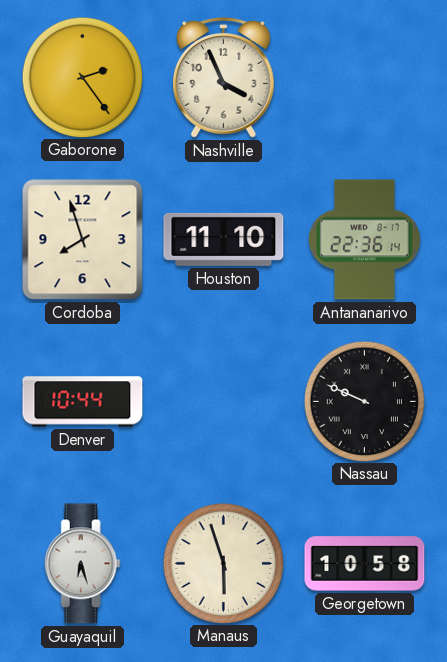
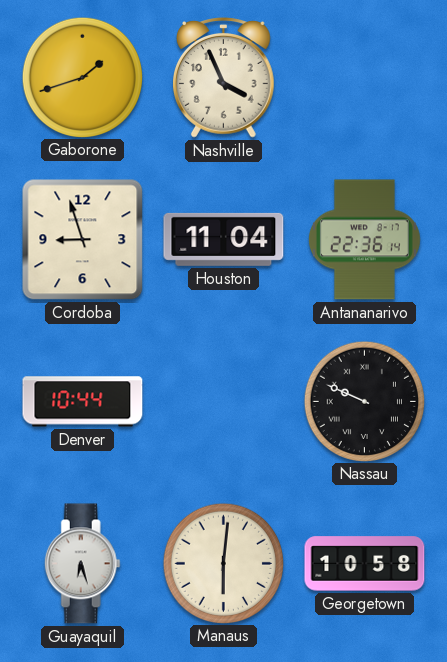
Gaborone: 2:24 -> 1:42 (82, 77)
Cordoba: 7:57 -> 8:57 (83, 240)
Houston: 11:10 -> 11:04 (224, 239)
Manaus: 5:57 -> 6:01 (223, 563)
